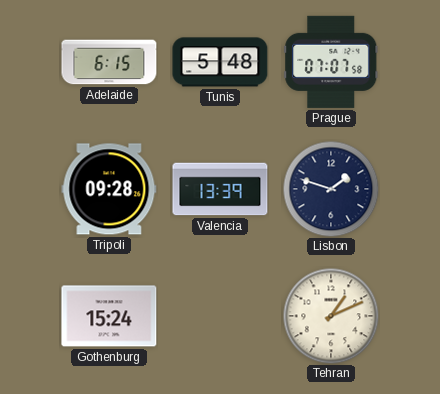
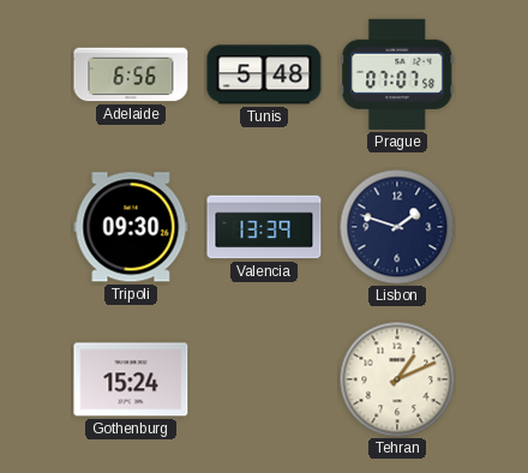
Adelaide: 6:15 -> 6:56 (131, 74)
Tripoli: 09:28 -> 09:30 (131, 227)
